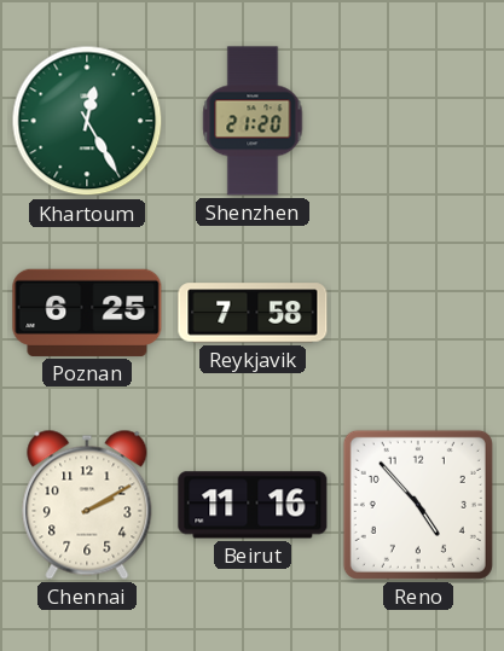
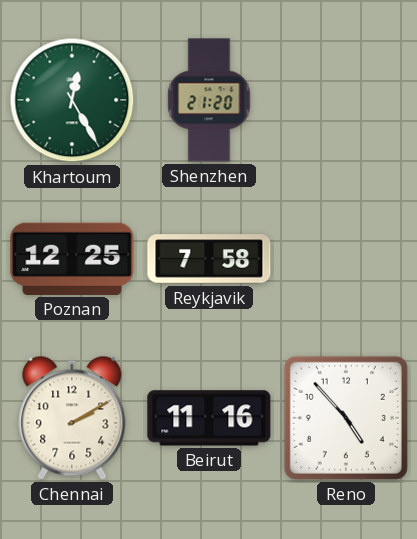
Poznan: 6:25 -> 12:25 (72, 259)
